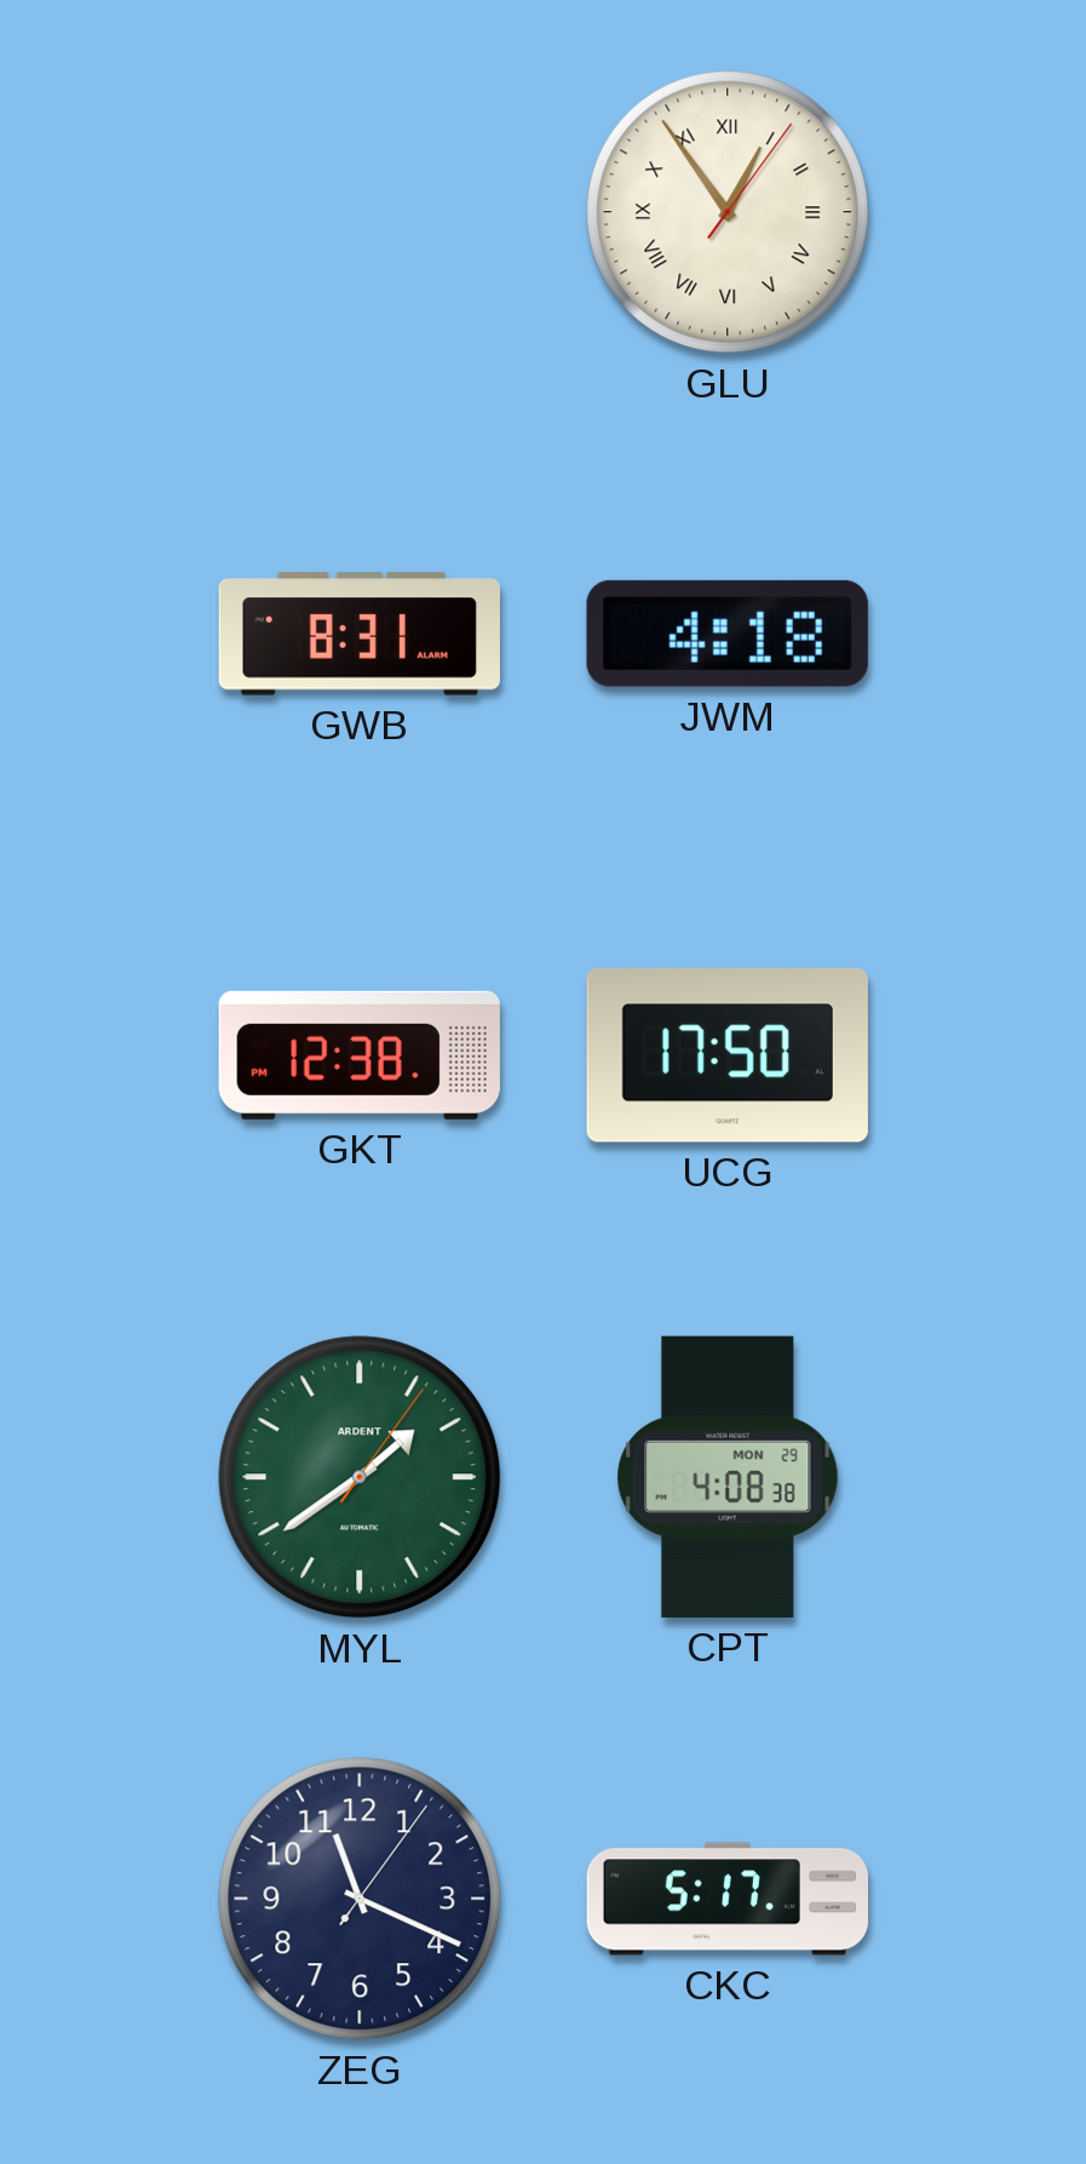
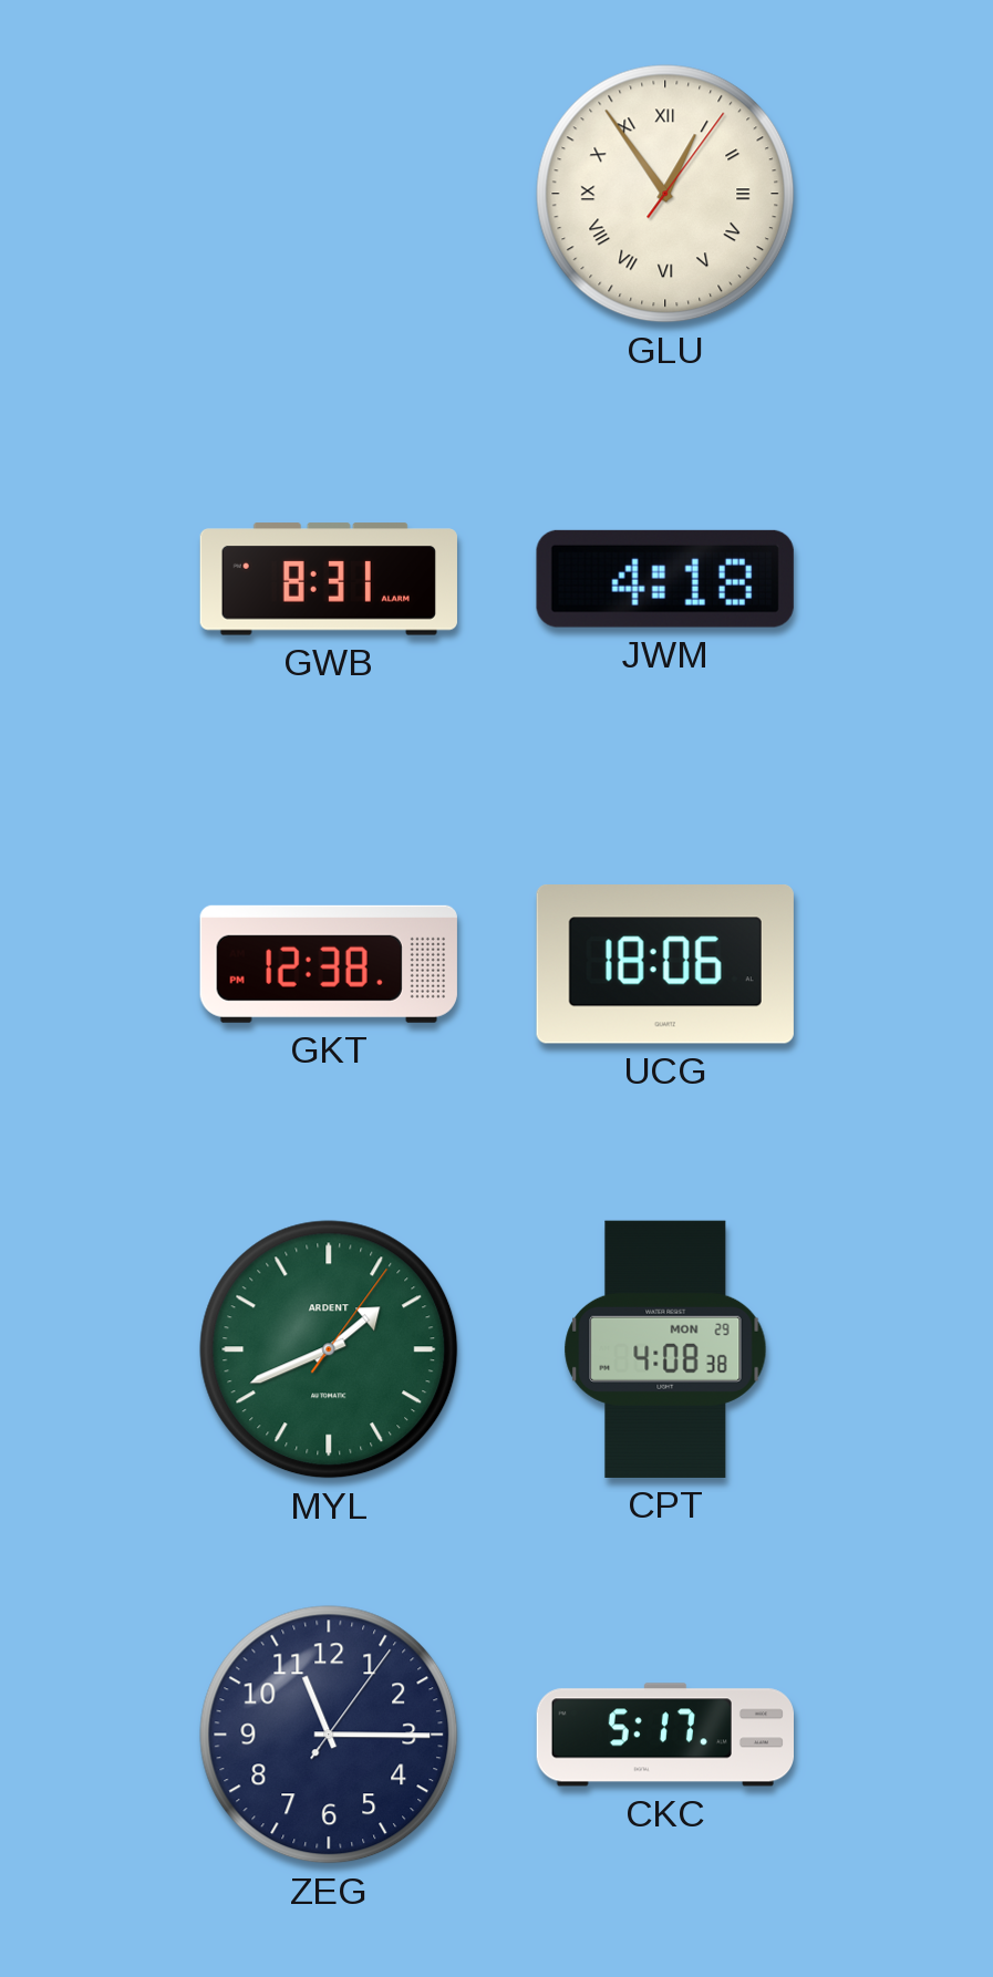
UCG: 17:50 -> 18:06 (665, 965)
MYL: 1:39 -> 1:41 (329, 1349)
ZEG: 11:19 -> 11:15 (329, 1735)
